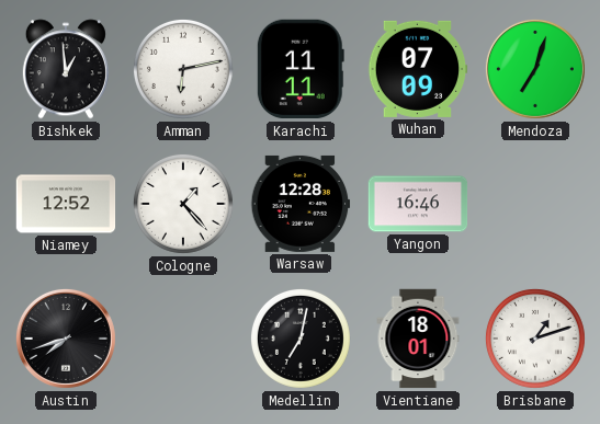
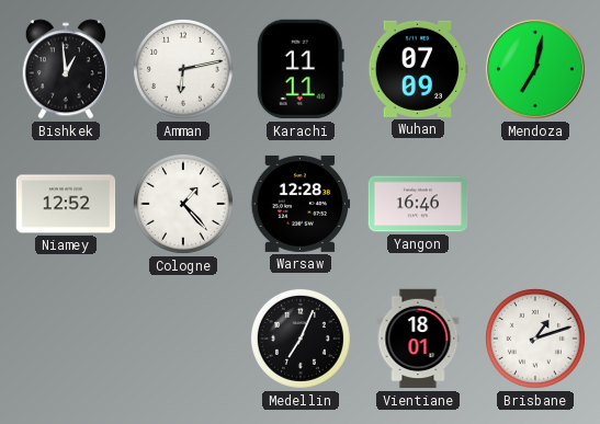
Mendoza: 7:03 -> 7:02 (535, 69)
Austin: 7:42 -> none (66, 339)
Medellin: 7:02 -> 7:04 (301, 339)
